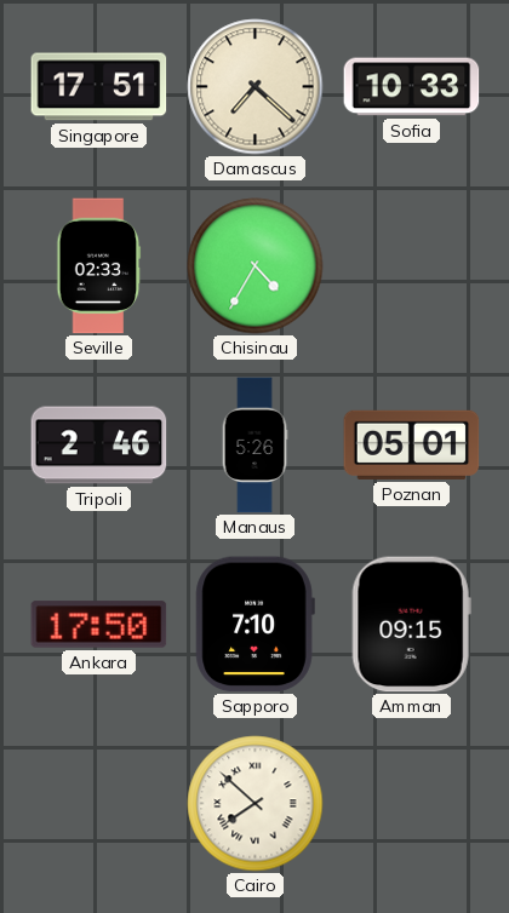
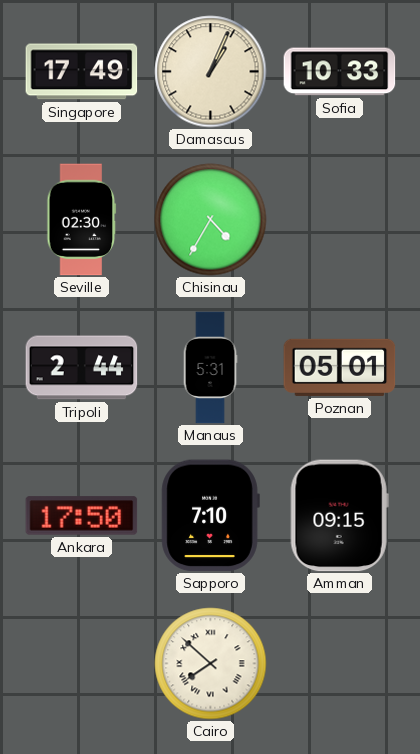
Singapore: 17:51 -> 17:49 (82, 72)
Damascus: 7:22 -> 1:04 (211, 72)
Seville: 02:33 -> 02:30 (82, 220)
Tripoli: 2:46 -> 2:44 (82, 368)
Manaus: 5:26 -> 5:31 (210, 368)
